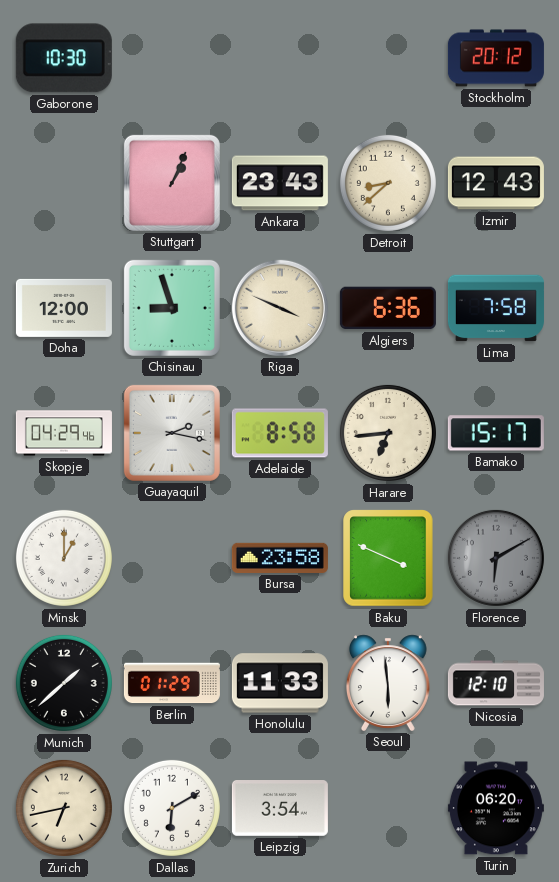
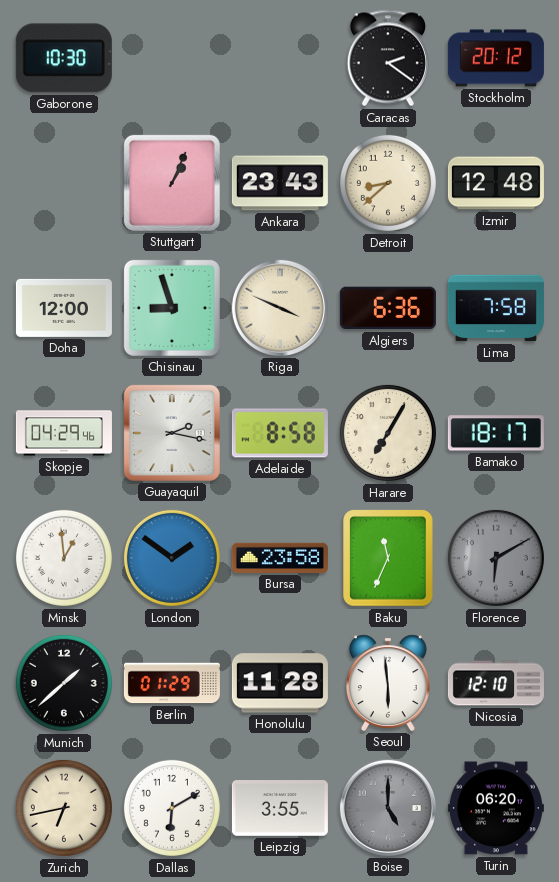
Caracas: none -> 2:21 (388, 58)
Izmir: 12:43 -> 12:48 (496, 183)
Harare: 6:44 -> 7:05 (388, 433)
Bamako: 15:17 -> 18:17 (496, 433)
Minsk: 1:00 -> 12:59 (64, 558)
London: none -> 1:51 (172, 558)
Baku: 3:49 -> 11:34 (388, 558)
Honolulu: 11:33 -> 11:28 (280, 683)
Leipzig: 3:54 -> 3:55 (280, 809)
Boise: none -> 5:00 (388, 808)
